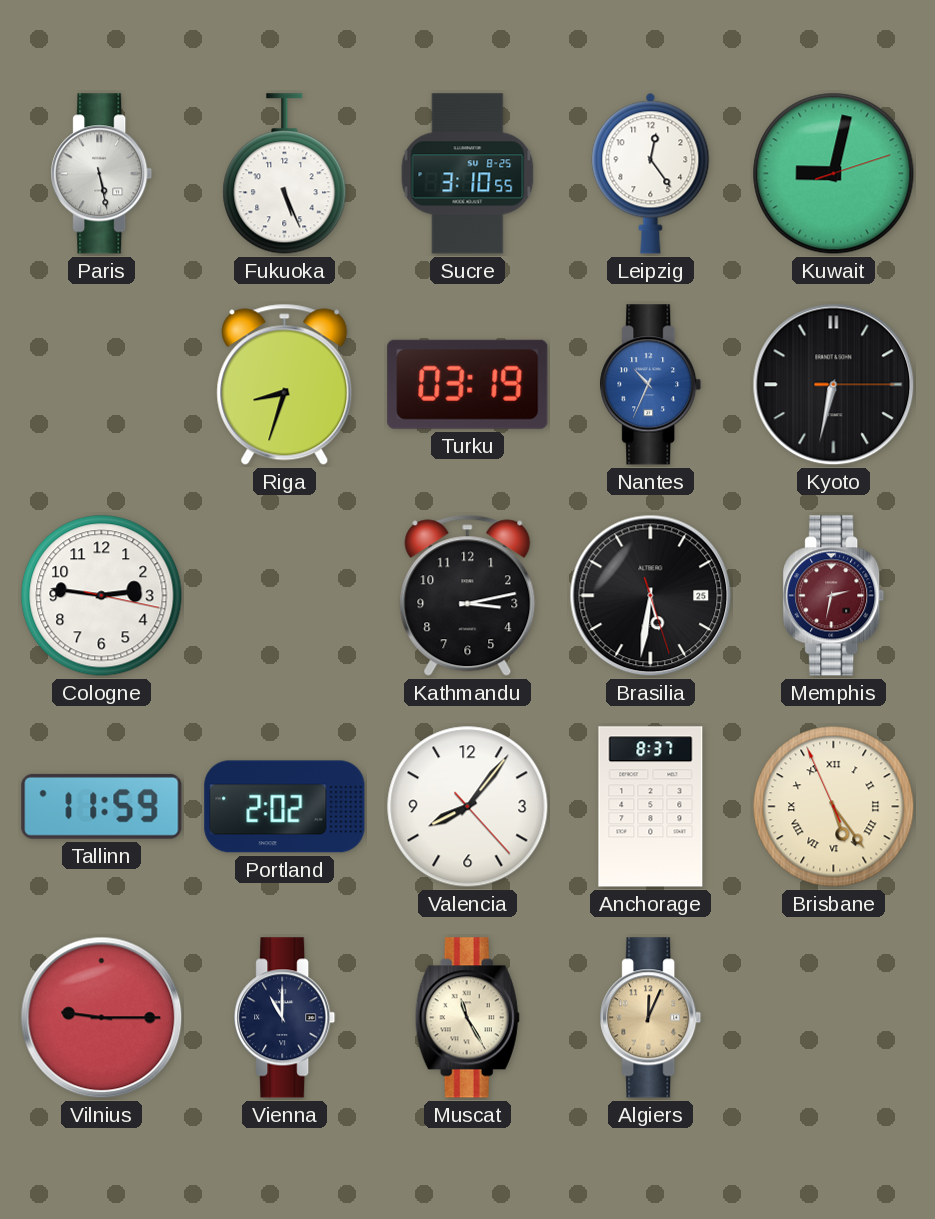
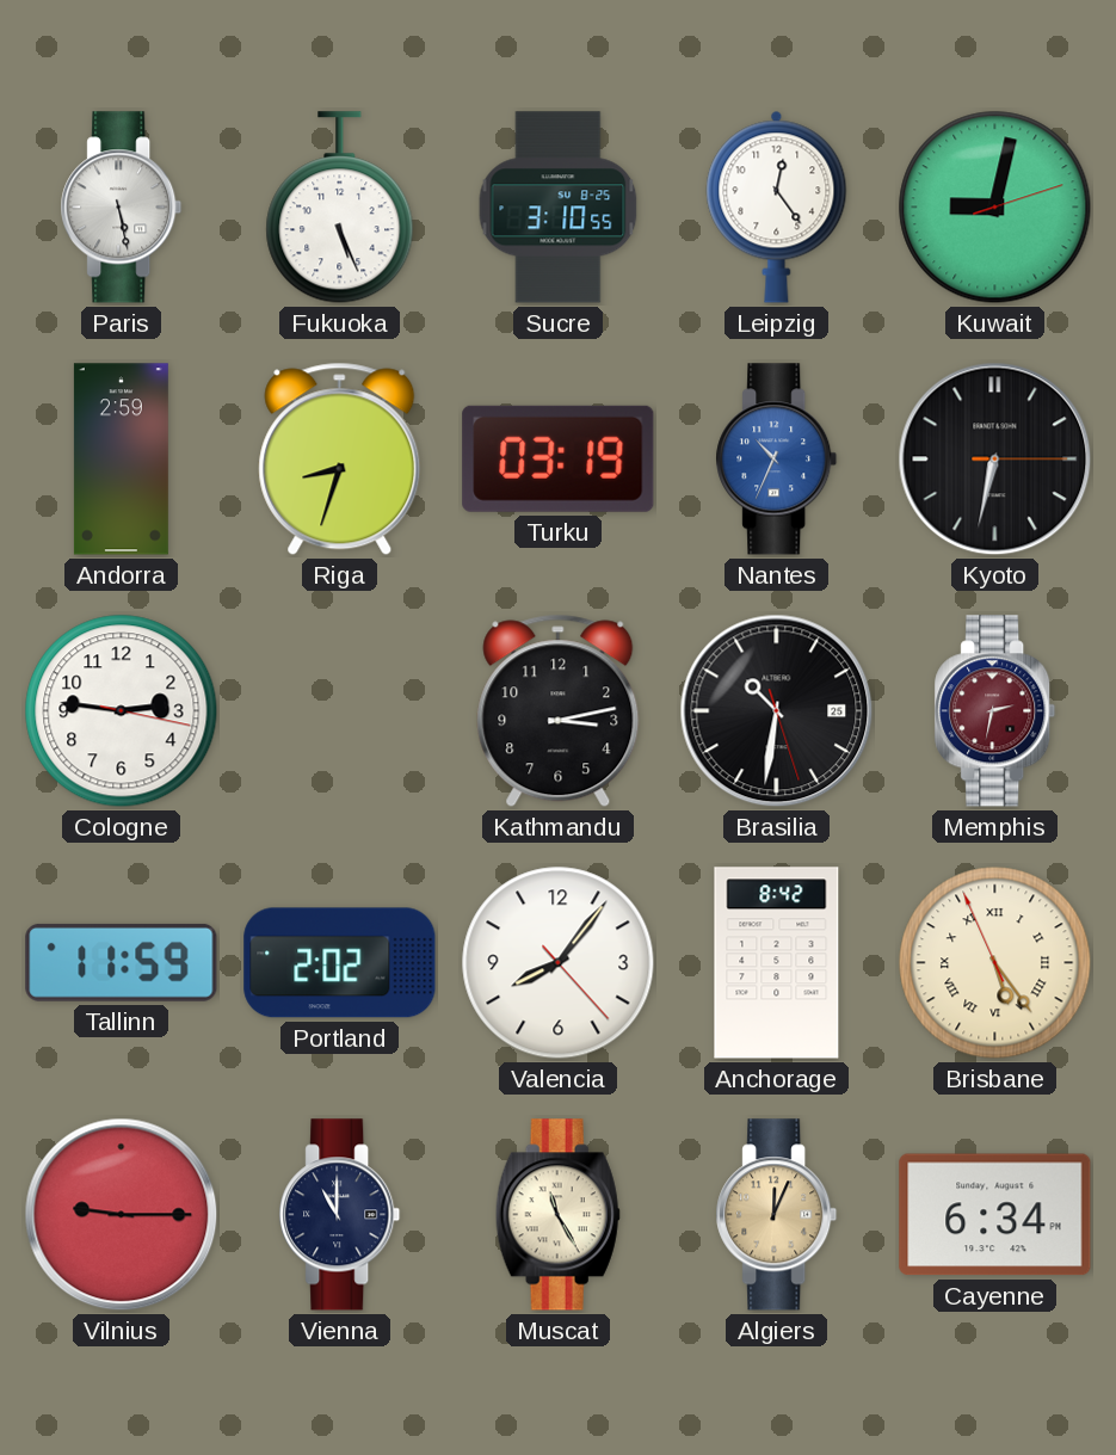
Andorra: none -> 2:59 (121, 460)
Brasilia: 5:31 -> 10:31 (777, 711)
Anchorage: 8:37 -> 8:42 (777, 963)
Cayenne: none -> 6:34 (995, 1215)
